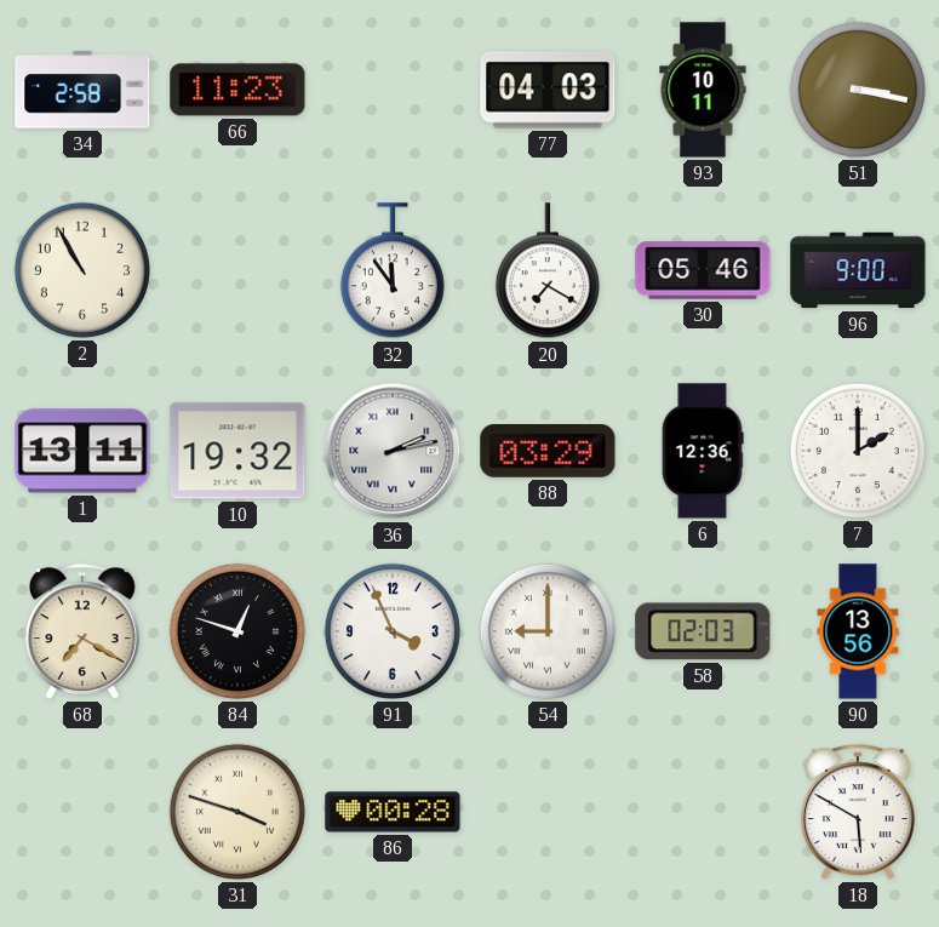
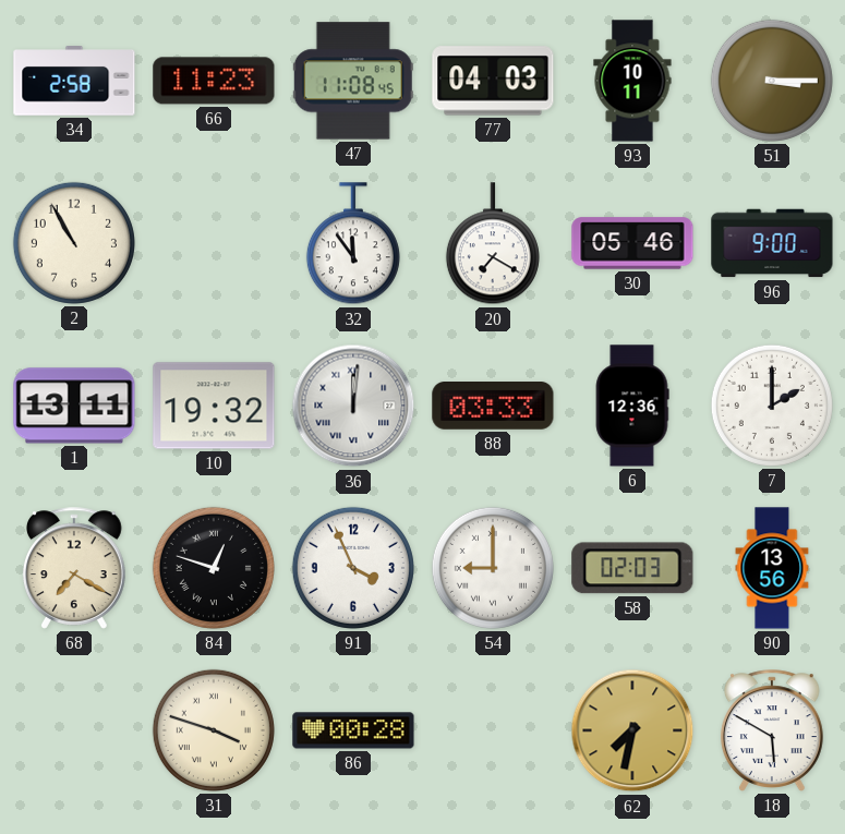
47: none -> 11:08 (353, 81)
51: 3:17 -> 3:15 (772, 81)
36: 2:13 -> 12:01 (353, 406)
88: 03:29 -> 03:33 (493, 407)
62: none -> 7:32 (632, 730)
